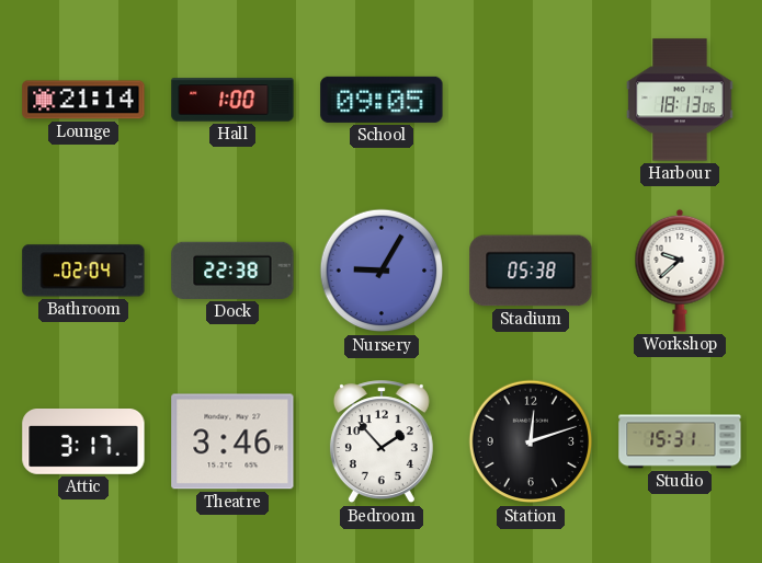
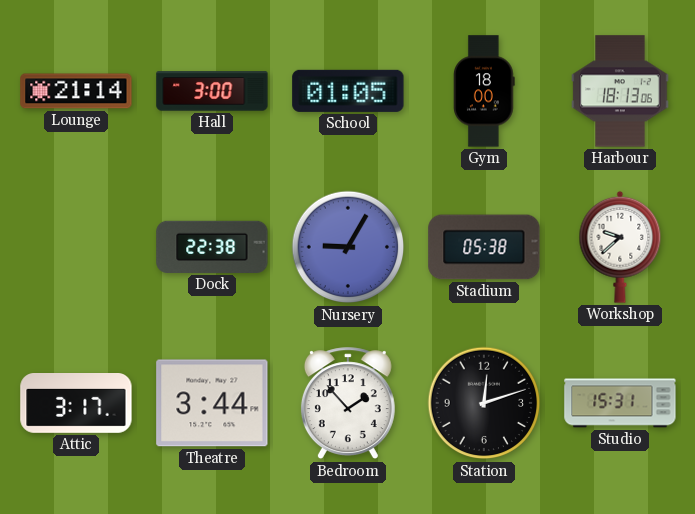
Hall: 1:00 -> 3:00 (212, 91)
School: 09:05 -> 01:05 (348, 91)
Gym: none -> 18:00 (485, 91)
Bathroom: 02:04 -> none (83, 271)
Theatre: 3:46 -> 3:44 (212, 403)
